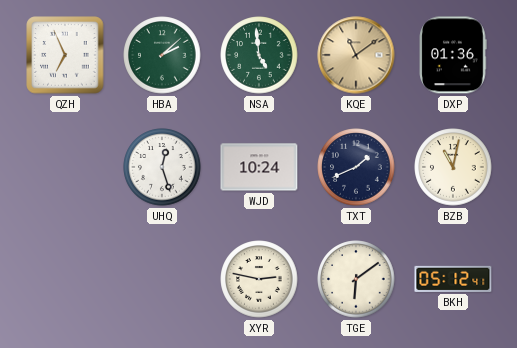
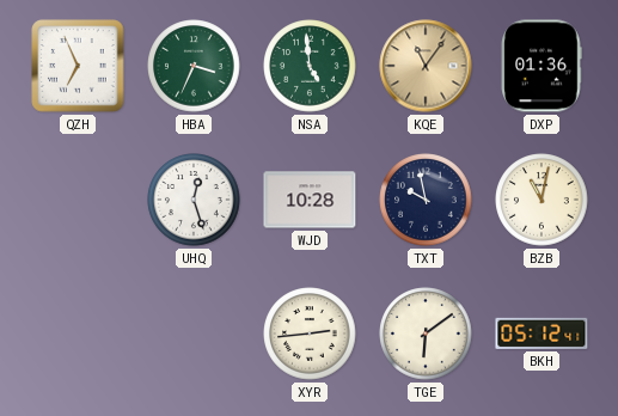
HBA: 2:08 -> 3:34 (194, 66)
KQE: 11:09 -> 11:06 (426, 66)
WJD: 10:24 -> 10:28 (310, 200)
TXT: 1:41 -> 9:58 (426, 200)
XYR: 2:47 -> 2:44 (310, 334)
